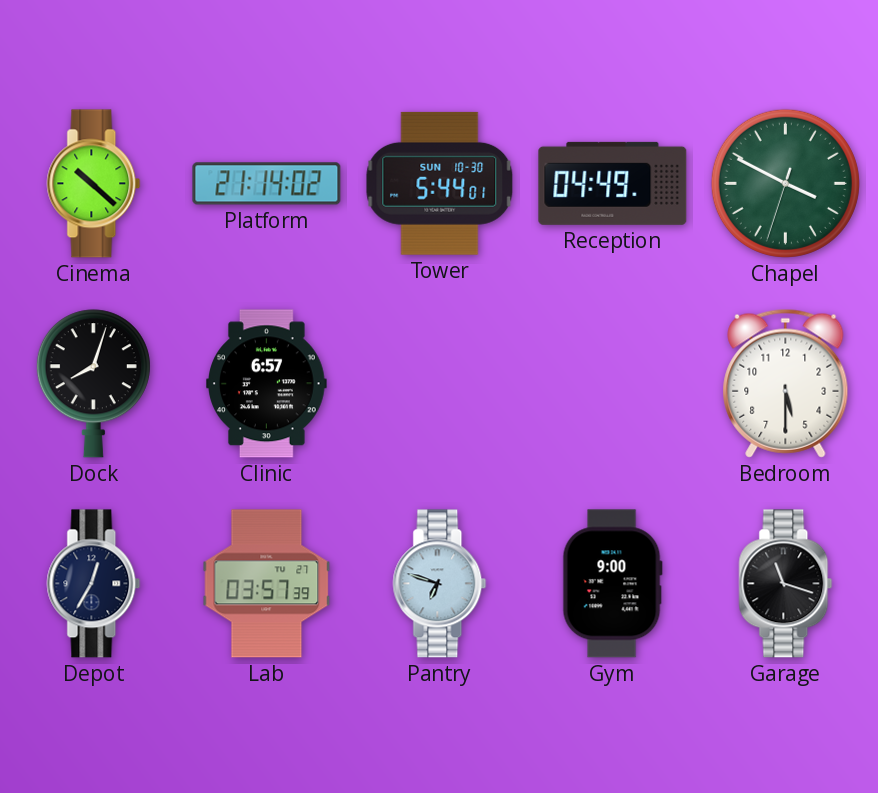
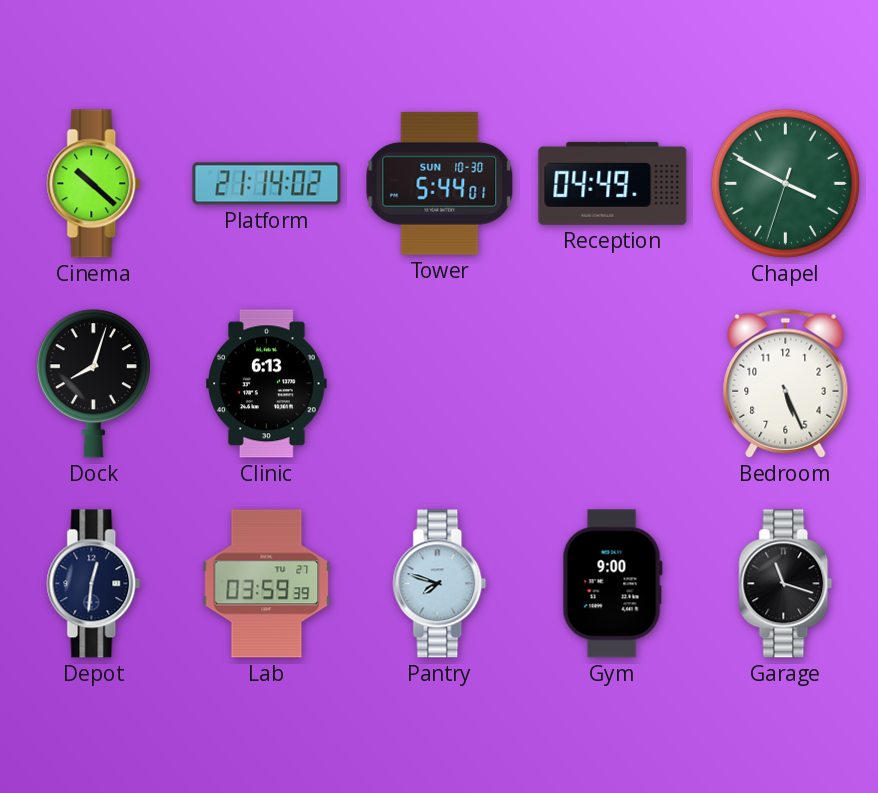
Clinic: 6:57 -> 6:13 (267, 384)
Bedroom: 5:30 -> 5:26 (786, 383)
Depot: 12:35 -> 12:31 (94, 584)
Lab: 03:57 -> 03:59 (267, 584)
Pantry: 6:48 -> 7:48 (440, 584)
